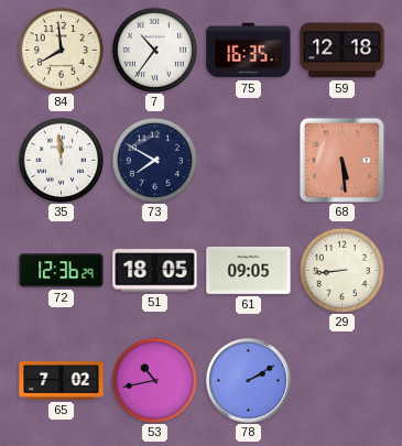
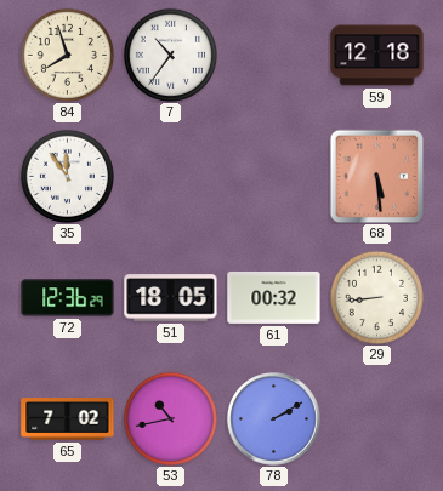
84: 7:59 -> 7:57 (67, 55)
75: 16:35 -> none (249, 51)
35: 11:59 -> 11:54 (67, 176)
73: 7:50 -> none (154, 160)
61: 09:05 -> 00:32 (274, 297)
